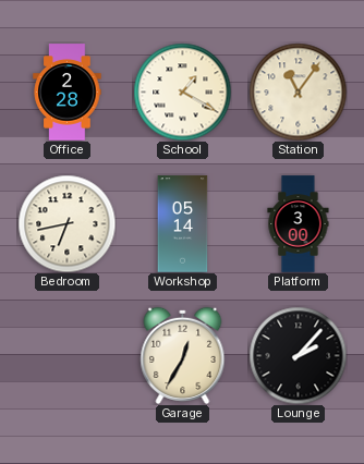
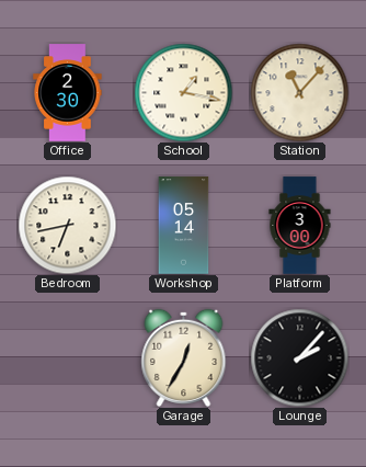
Office: 2:28 -> 2:30 (68, 93)
School: 1:20 -> 1:17 (183, 92)
Station: 11:06 -> 11:07 (299, 92)
